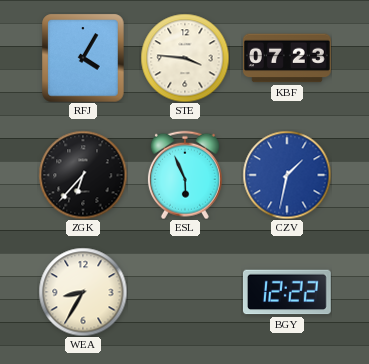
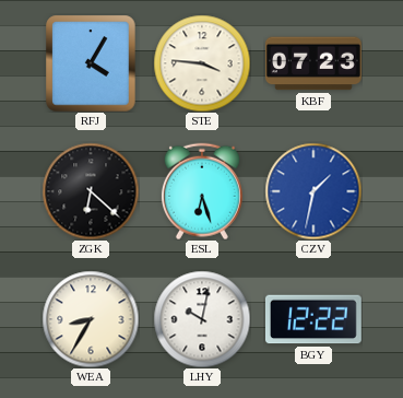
ZGK: 6:37 -> 6:22 (91, 191)
ESL: 5:56 -> 6:27 (202, 191)
LHY: none -> 10:02 (202, 319)
